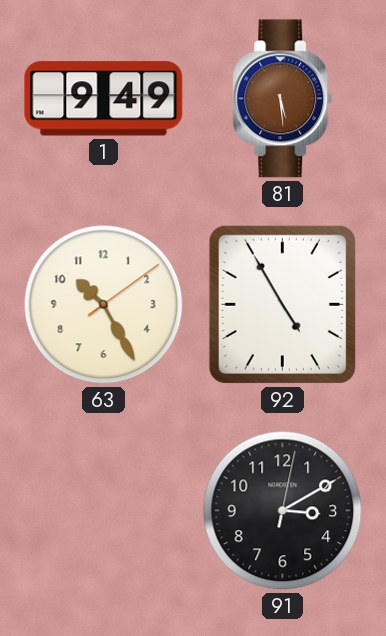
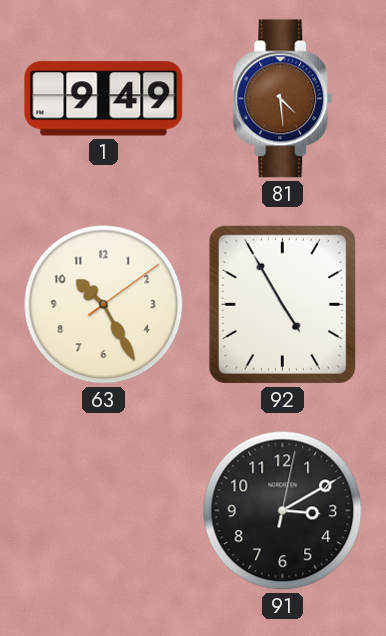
81: 5:29 -> 4:29 (283, 99)
